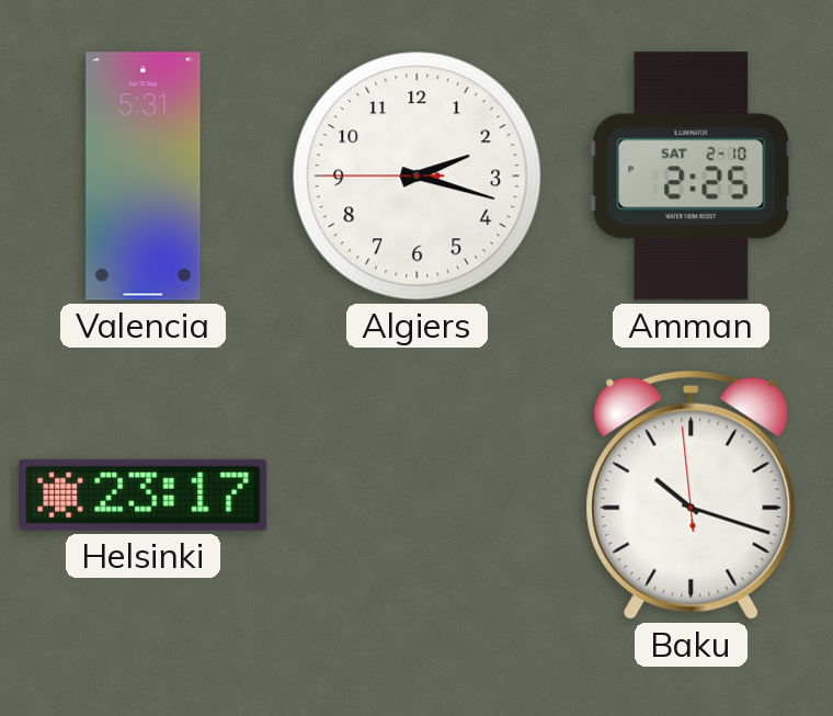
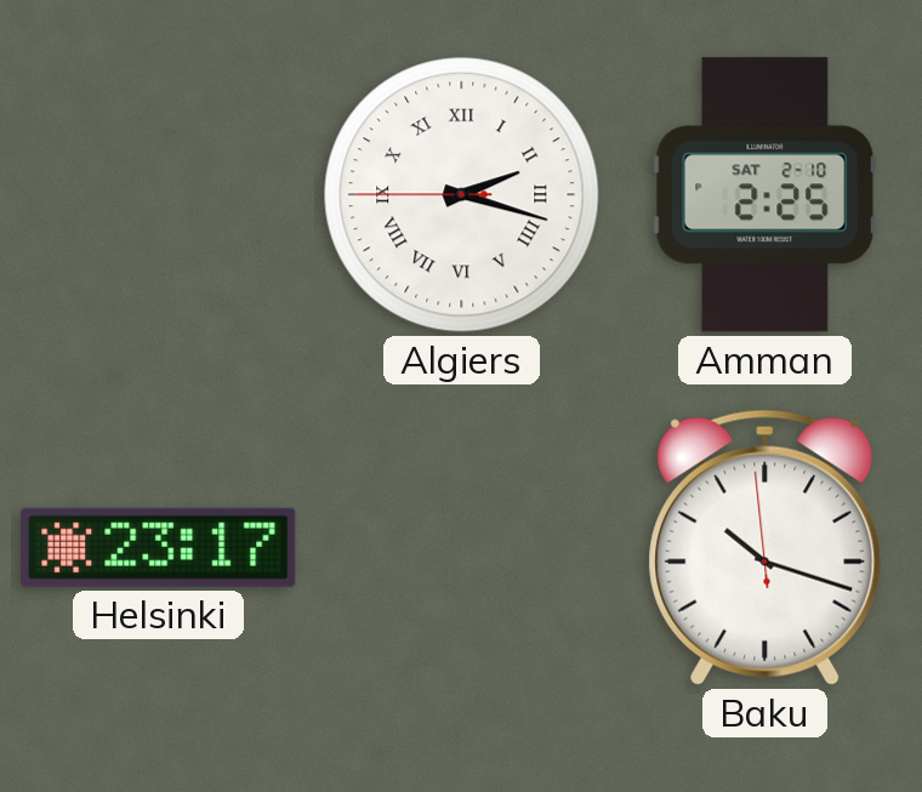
Valencia: 5:31 -> none (144, 177)
Algiers numerals: Arabic -> Roman (462, 195)
